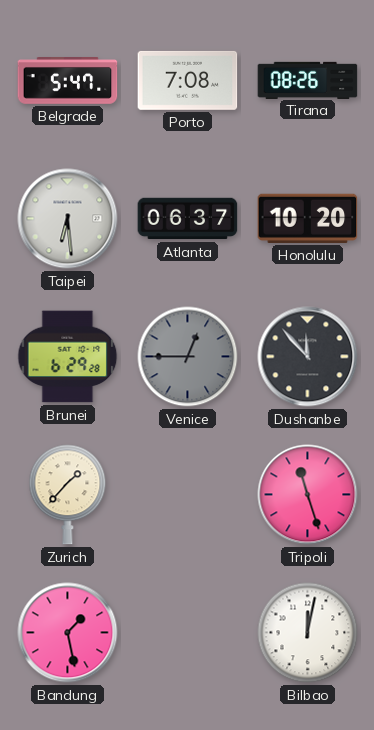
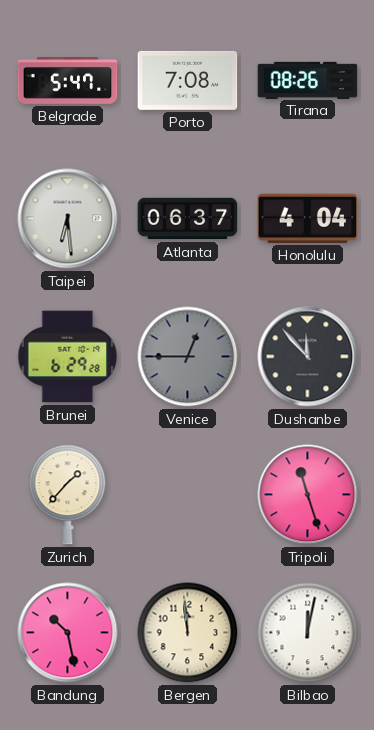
Honolulu: 10:20 -> 4:04 (308, 218)
Bandung: 1:28 -> 10:28 (68, 633)
Bergen: none -> 11:59 (188, 633)
